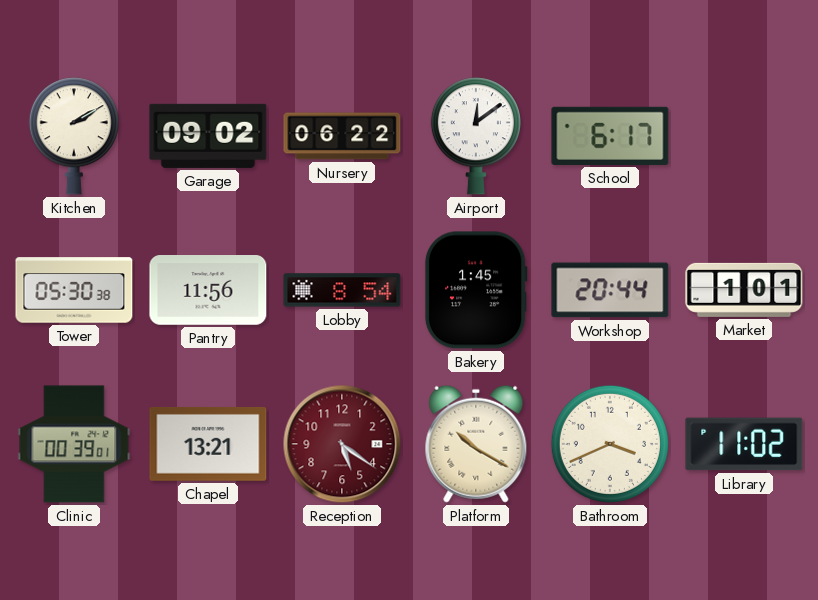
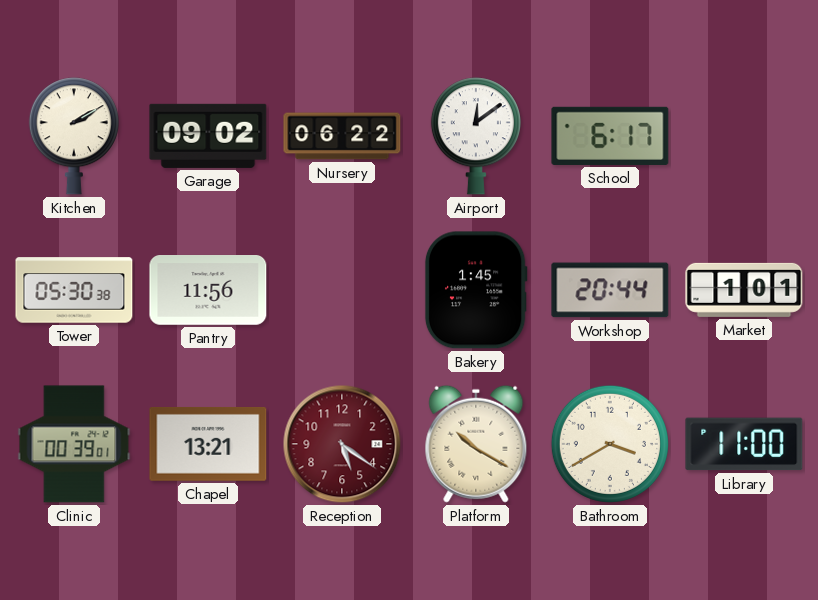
Lobby: 8:54 -> none (342, 290)
Bathroom: 3:41 -> 3:40 (610, 444)
Library: 11:02 -> 11:00 (744, 444)
